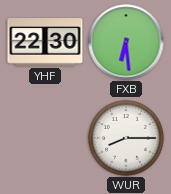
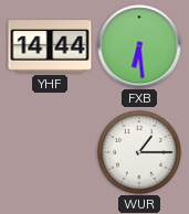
YHF: 22:30 -> 14:44 (50, 46)
WUR: 8:15 -> 1:15 (139, 152)
